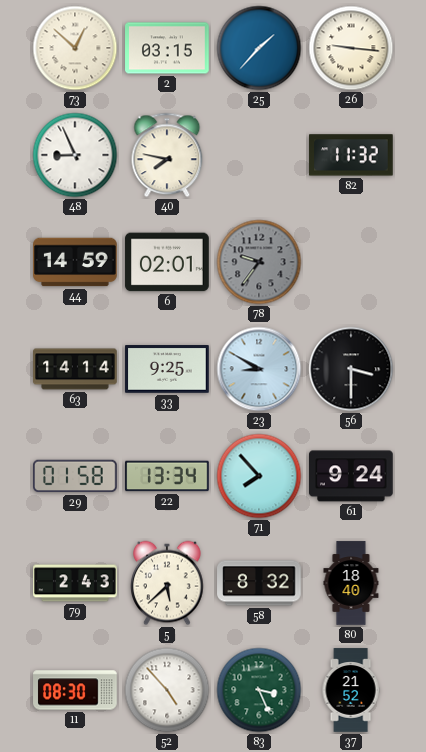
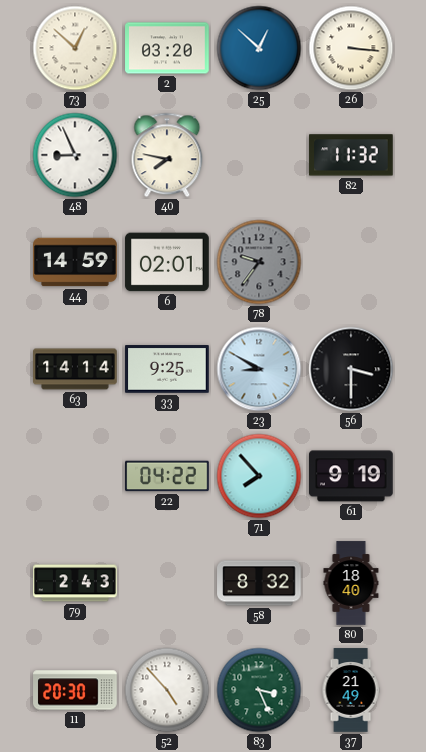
2: 03:15 -> 03:20 (167, 48)
25: 1:37 -> 12:52 (259, 48)
26: 9:16 -> 3:16 (351, 48)
29: 01:58 -> none (75, 476)
22: 13:34 -> 04:22 (167, 476)
61: 9:24 -> 9:19 (352, 476)
5: 5:38 -> none (168, 583)
11: 08:30 -> 20:30 (75, 690)
37: 21:52 -> 21:49 (351, 690)
